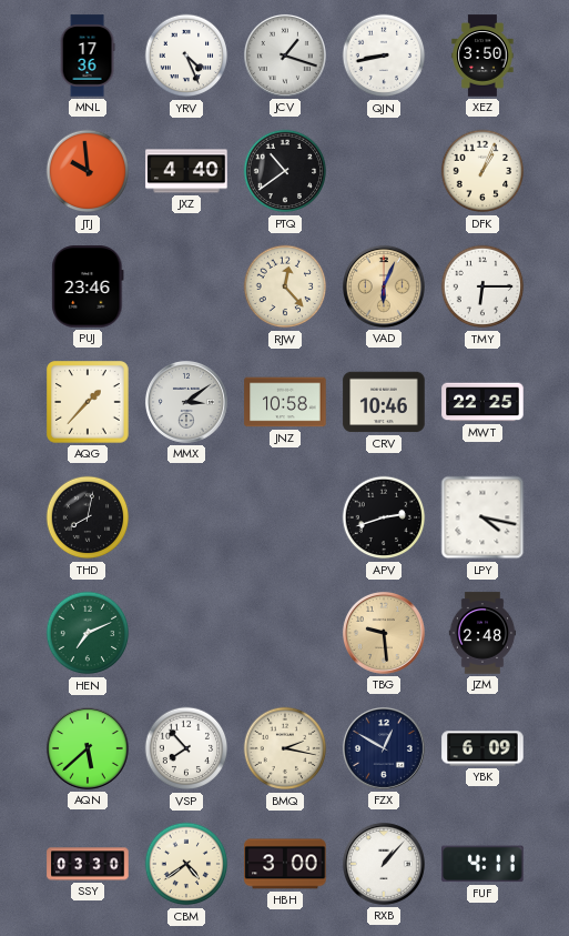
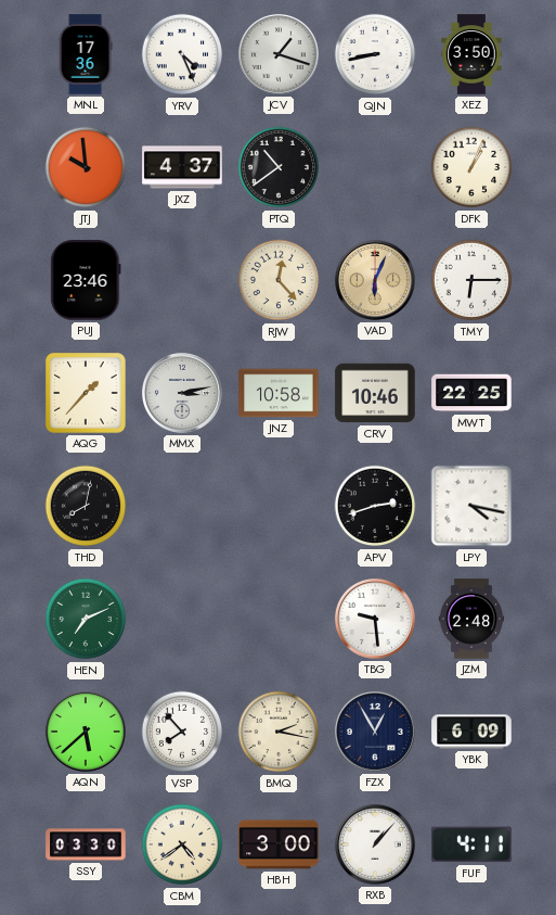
JXZ: 4:40 -> 4:37 (182, 167)
MMX: 3:09 -> 3:13 (182, 393)
TBG dial: champagne -> white (375, 619)
FZX: 12:50 -> 12:55 (375, 732)
